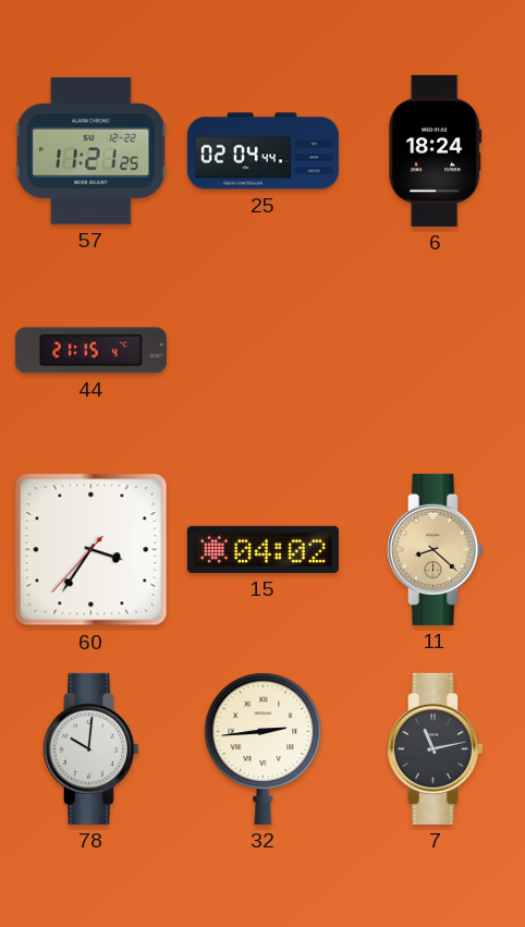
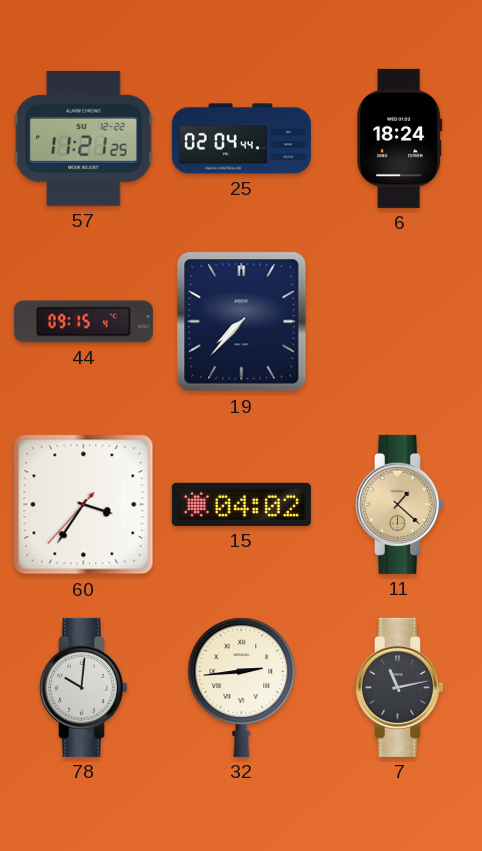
44: 21:15 -> 09:15 (83, 322)
19: none -> 7:37 (242, 322)
11: 8:22 -> 1:22 (399, 504)
